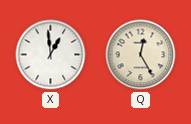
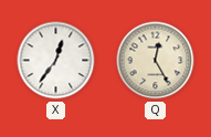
X: 12:59 -> 12:36 (56, 61)
